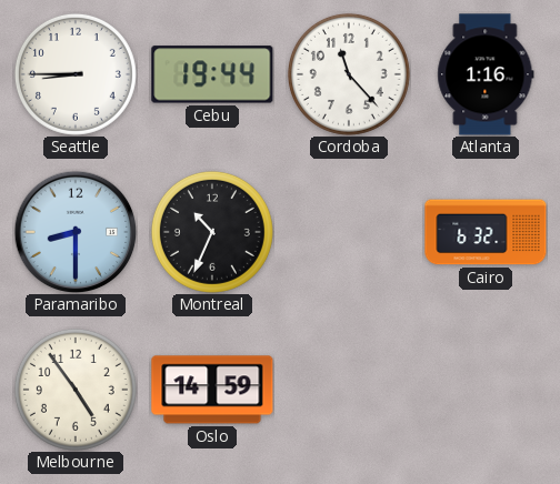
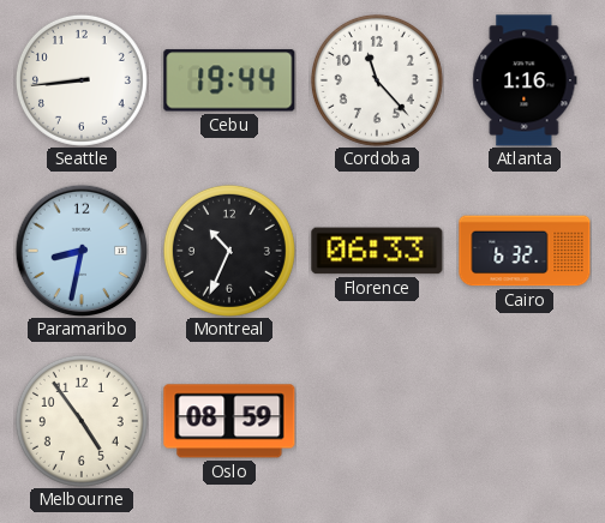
Seattle: 8:45 -> 8:44 (82, 80)
Paramaribo: 8:30 -> 8:32 (82, 251)
Florence: none -> 06:33 (377, 251)
Oslo: 14:59 -> 08:59 (229, 421)
